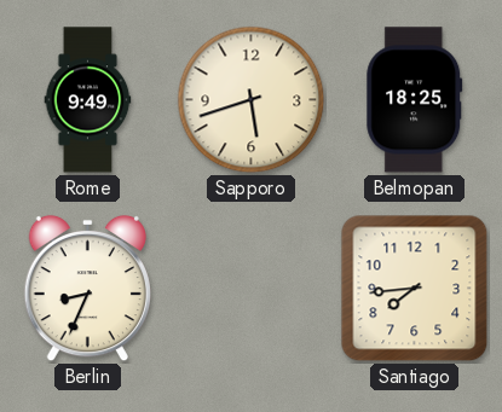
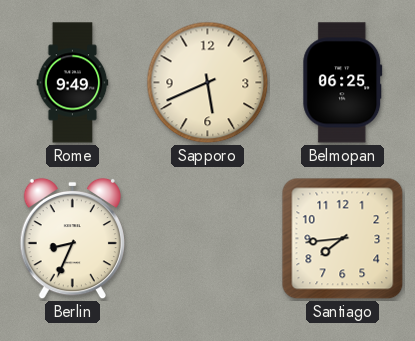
Sapporo: 5:42 -> 5:41 (208, 83)
Belmopan: 18:25 -> 06:25 (343, 83)
